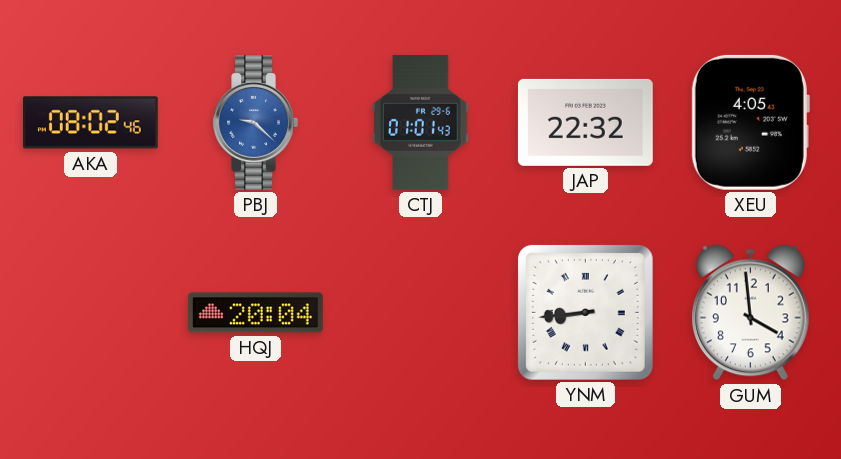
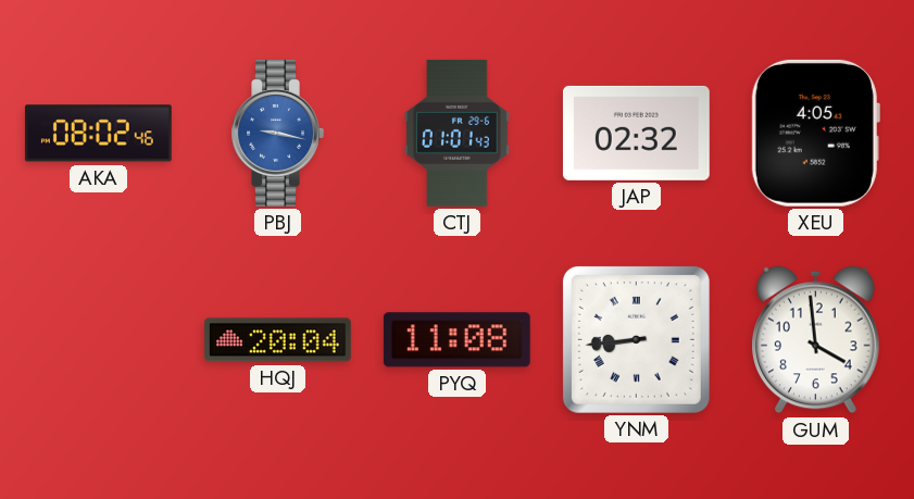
PBJ: 9:22 -> 9:17 (277, 133)
JAP: 22:32 -> 02:32 (636, 133)
PYQ: none -> 11:08 (456, 340)
